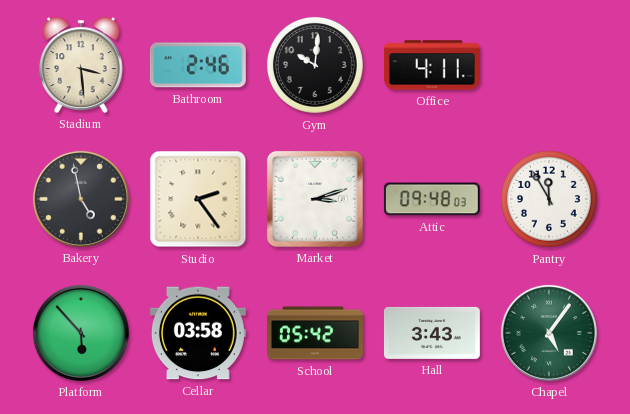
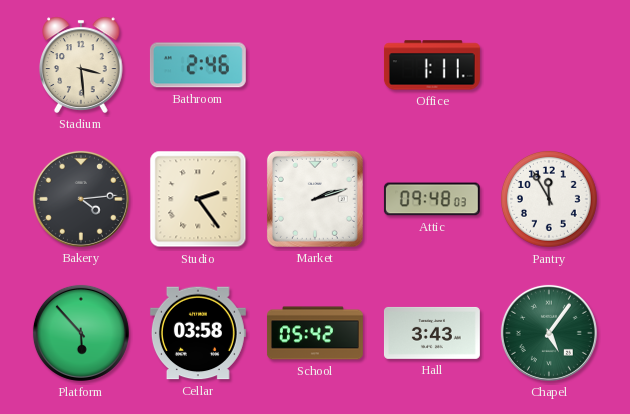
Gym: 10:01 -> none (315, 65)
Office: 4:11 -> 1:11 (432, 65)
Bakery: 4:58 -> 4:14 (81, 199)
Market: 3:12 -> 2:12 (315, 199)
